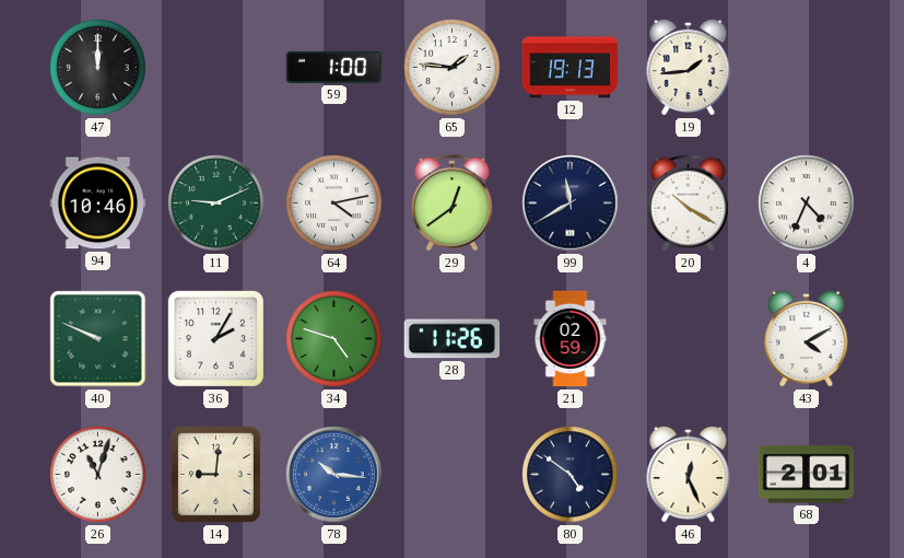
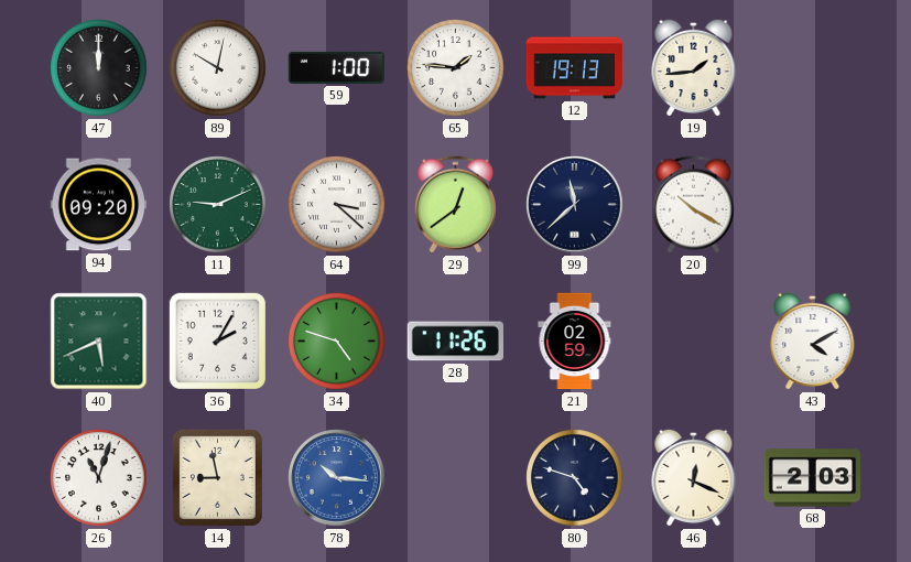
89: none -> 10:02 (218, 68)
94: 10:46 -> 09:20 (99, 205)
64: 4:13 -> 3:22 (337, 205)
99: 11:40 -> 11:38 (575, 205)
4: 4:34 -> none (807, 204)
40: 9:49 -> 5:41 (99, 342)
14: 9:01 -> 8:58 (217, 477)
80: 4:51 -> 4:48 (575, 478)
46: 12:26 -> 12:19 (694, 477)
68: 2:01 -> 2:03 (813, 478)
